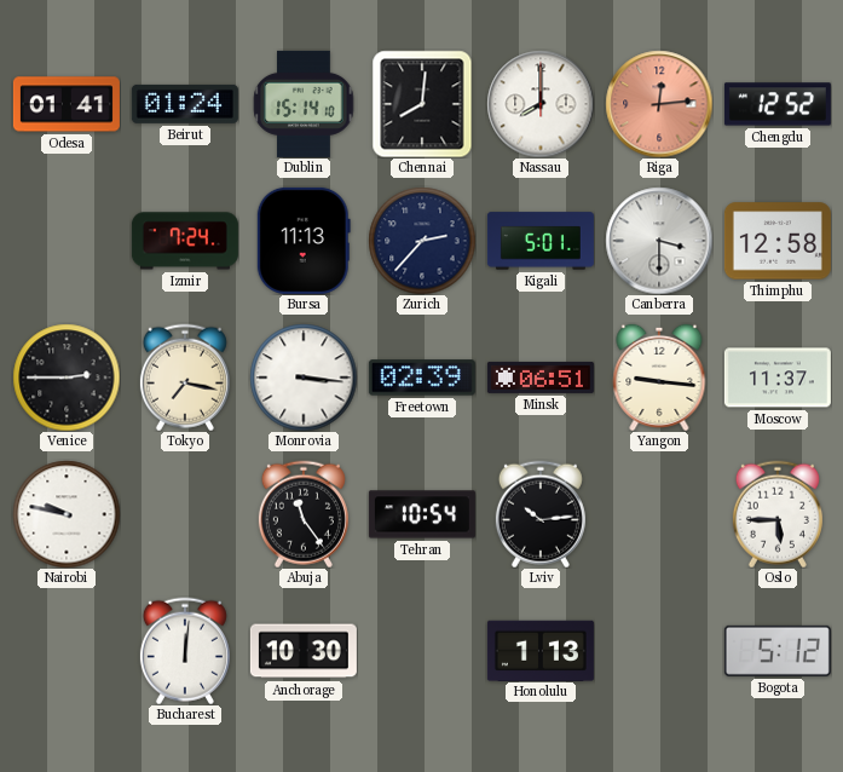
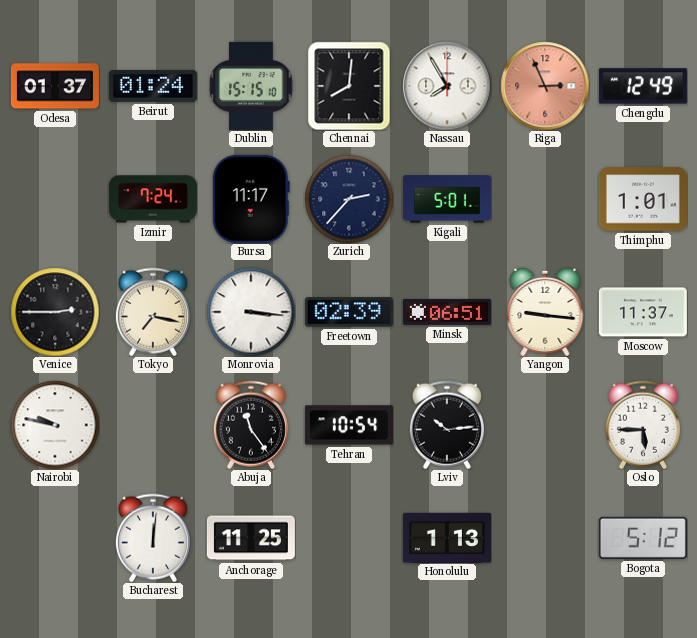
Odesa: 01:41 -> 01:37 (55, 86)
Dublin: 15:14 -> 15:15 (251, 86)
Nassau: 8:00 -> 7:55 (447, 86)
Riga: 12:14 -> 2:56 (545, 86)
Chengdu: 12:52 -> 12:49 (643, 86)
Bursa: 11:13 -> 11:17 (251, 199)
Canberra: 3:30 -> none (659, 241)
Thimphu: 12:58 -> 1:01 (643, 199)
Anchorage: 10:30 -> 11:25 (251, 538)
